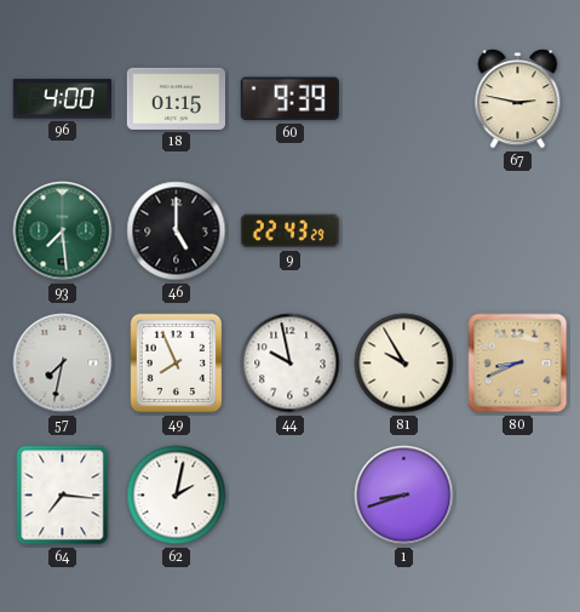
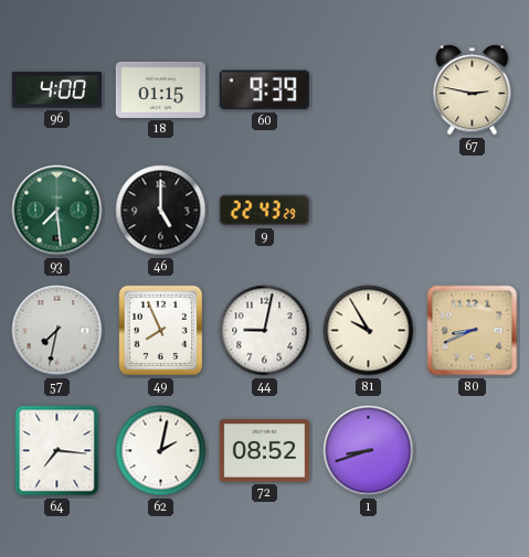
44: 9:58 -> 9:02 (265, 331)
72: none -> 08:52 (264, 451)
